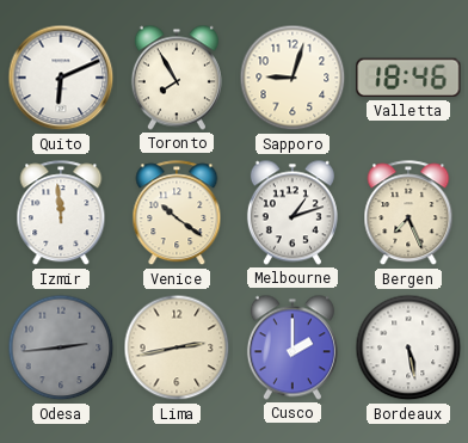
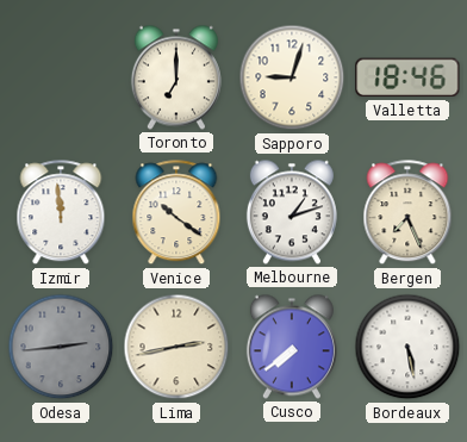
Quito: 6:11 -> none (61, 78)
Toronto: 7:55 -> 7:00 (176, 77)
Cusco: 2:00 -> 7:39 (292, 347)
